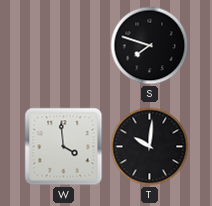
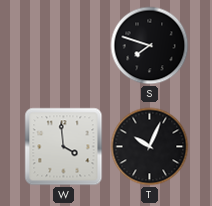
T: 10:01 -> 10:04 (150, 147)
